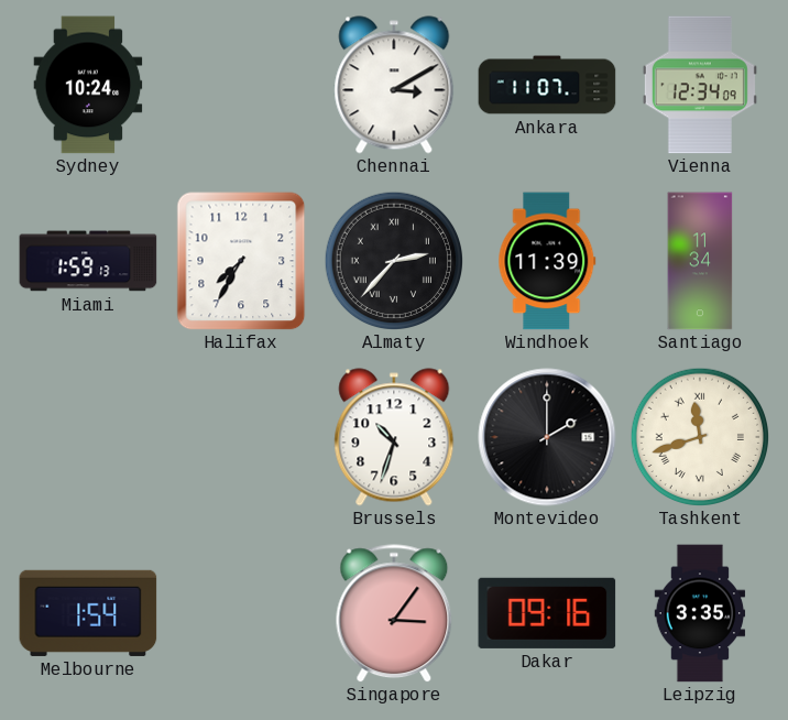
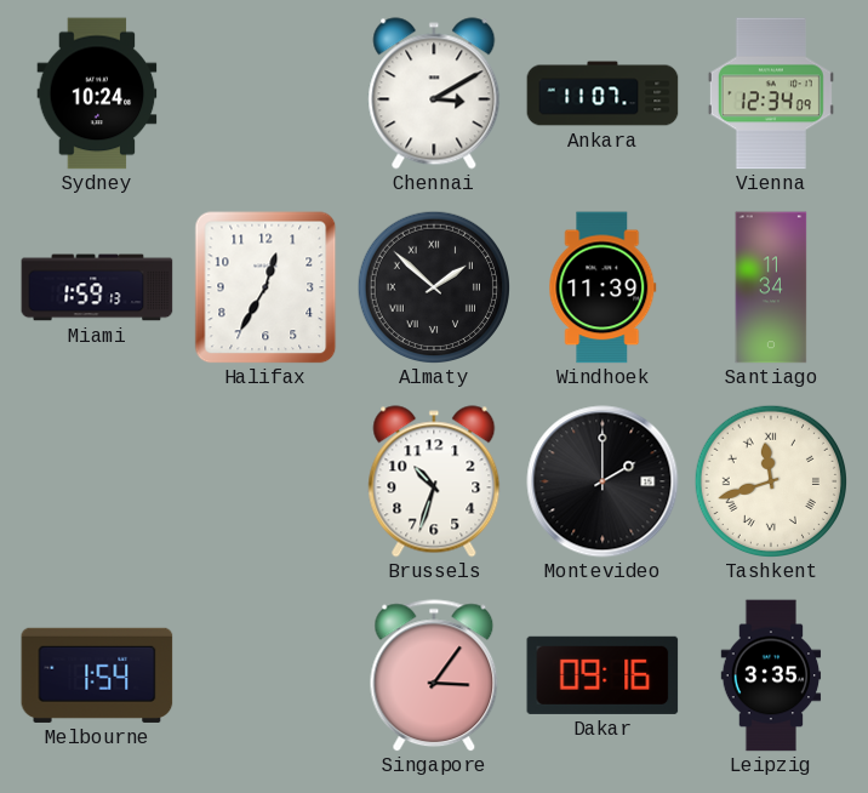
Halifax: 7:35 -> 12:35 (265, 287)
Almaty: 2:37 -> 1:52 (433, 286)
